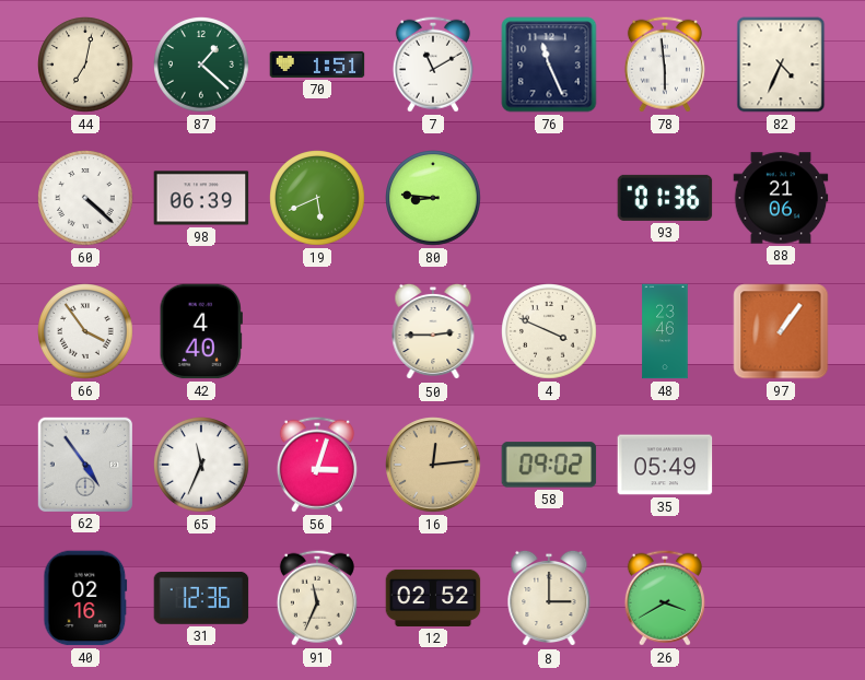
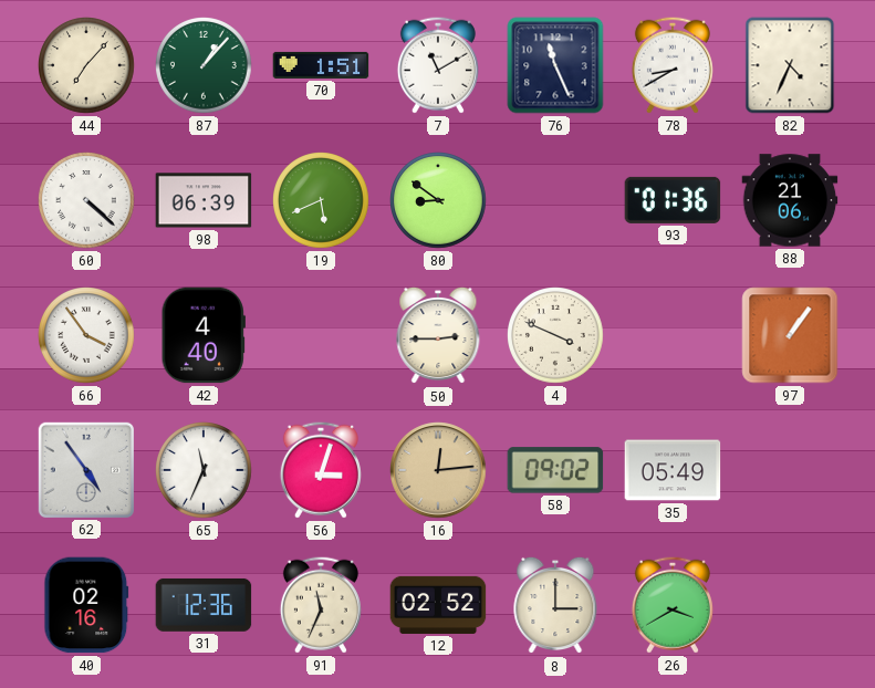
44: 7:02 -> 7:07 (87, 66)
87: 1:22 -> 1:07 (205, 66)
78: 5:59 -> 8:40 (673, 65)
80: 8:46 -> 8:51 (439, 201)
48: 23:46 -> none (665, 331)
